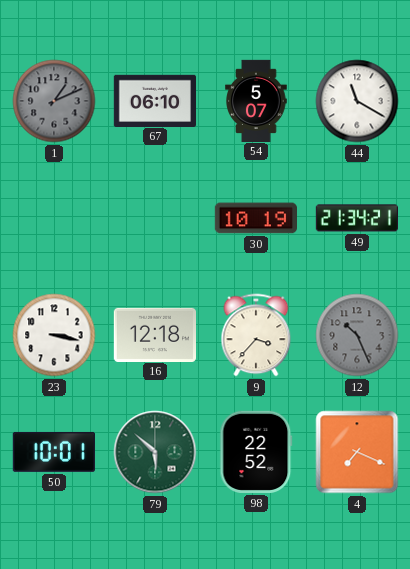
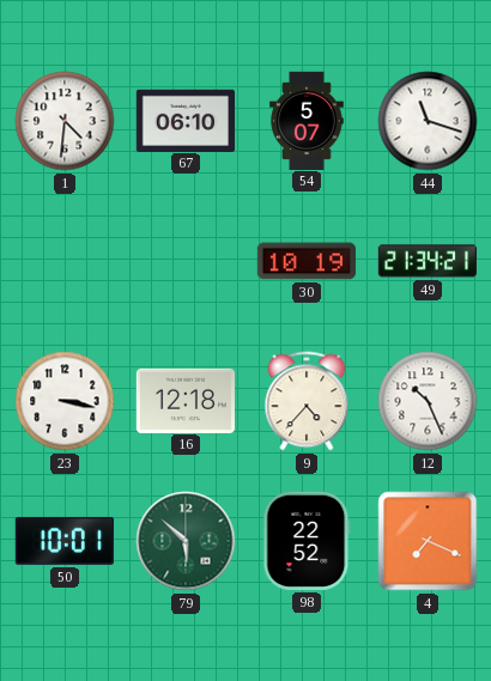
1: 1:11 -> 4:31 (65, 121)
1 dial: grey -> white (65, 121)
44: 11:20 -> 11:18 (428, 121)
9: 3:37 -> 4:37 (307, 401)
12 dial: grey -> white (428, 401)
